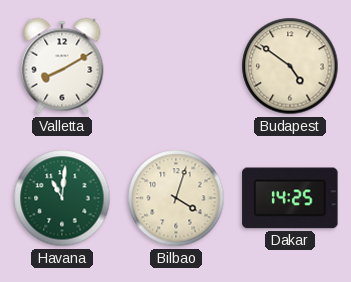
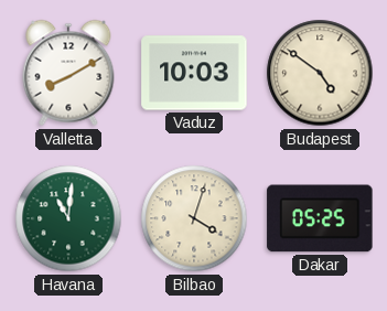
Vaduz: none -> 10:03 (194, 73)
Dakar: 14:25 -> 05:25 (320, 218)
